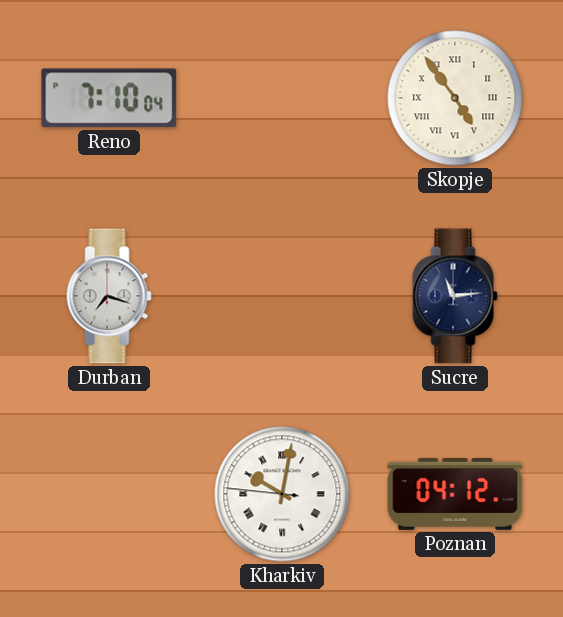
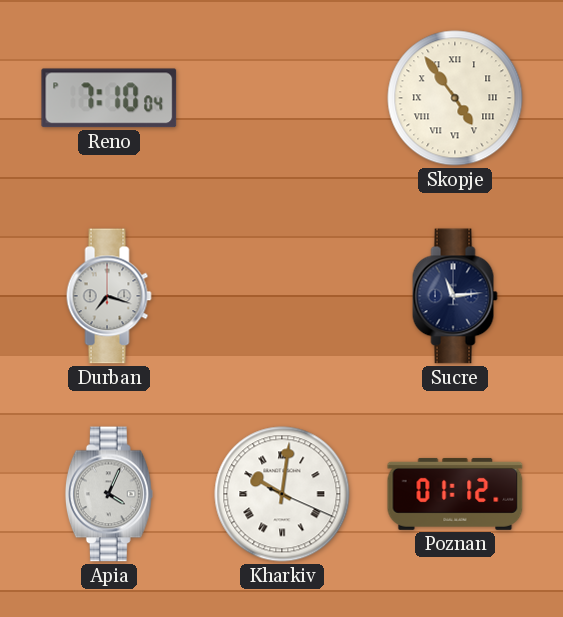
Apia: none -> 4:04 (109, 494)
Kharkiv: 10:01:46 -> 10:01:19 (282, 494)
Poznan: 04:12 -> 01:12 (455, 494)
